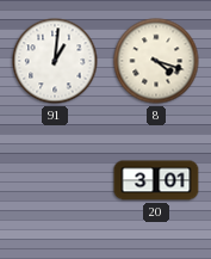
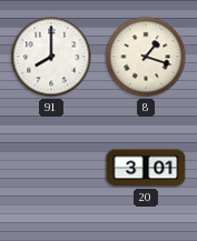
91: 1:01 -> 8:00 (51, 57)
8: 4:18 -> 1:18 (146, 57)
